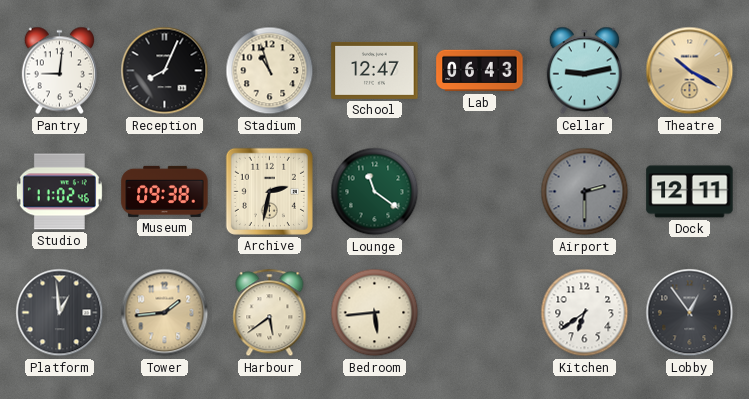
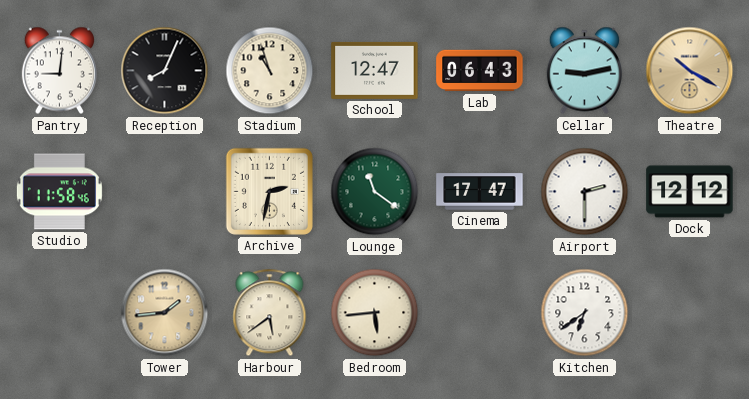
Studio: 11:02 -> 11:58 (59, 192)
Museum: 09:38 -> none (165, 191)
Cinema: none -> 17:47 (480, 192)
Airport dial: grey -> white (585, 192)
Dock: 12:11 -> 12:12 (690, 192)
Platform: 12:59 -> none (60, 313)
Lobby: 12:54 -> none (690, 313)
